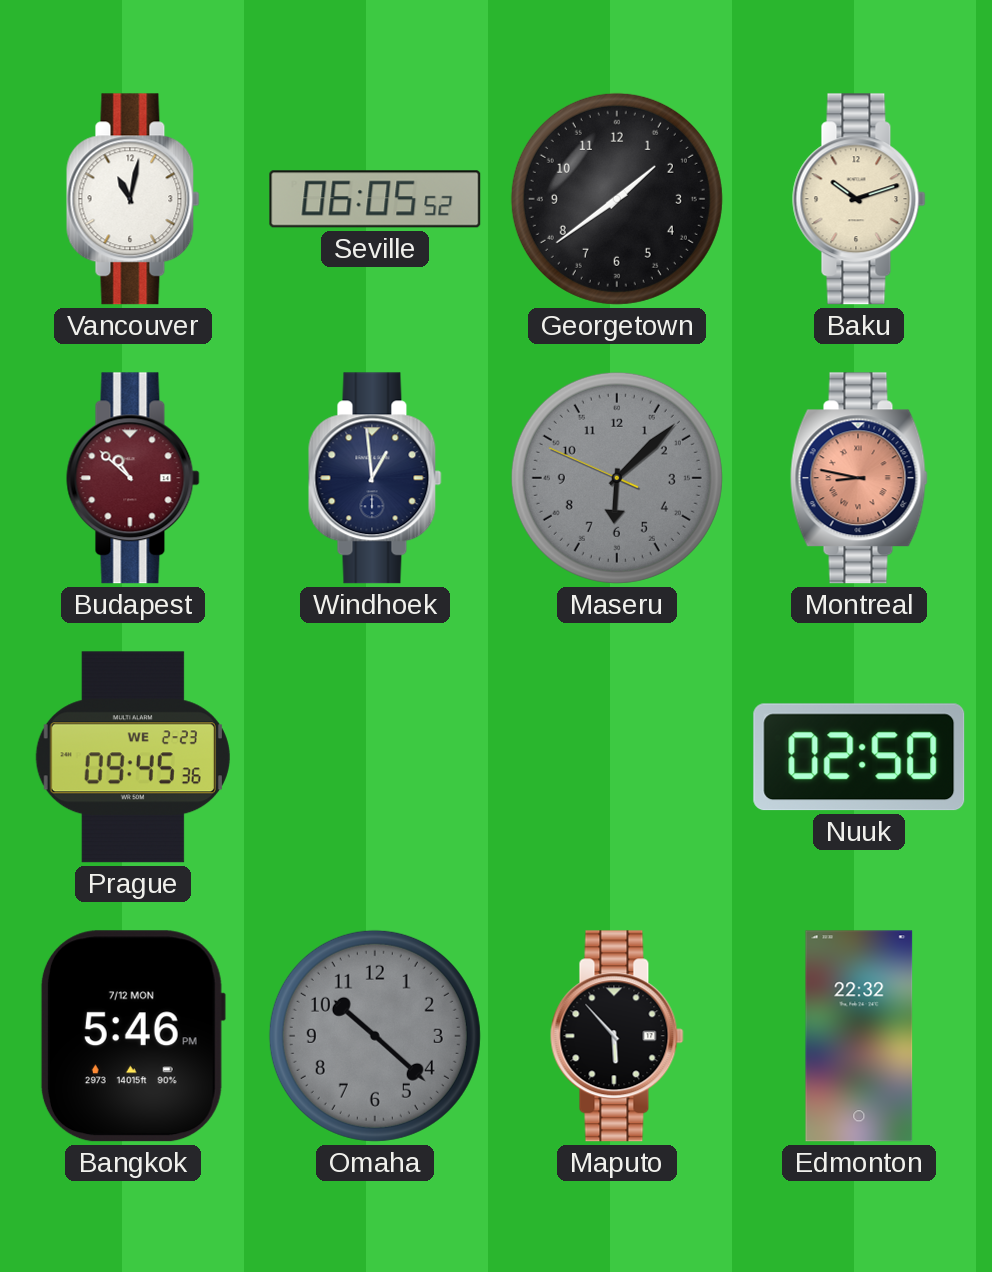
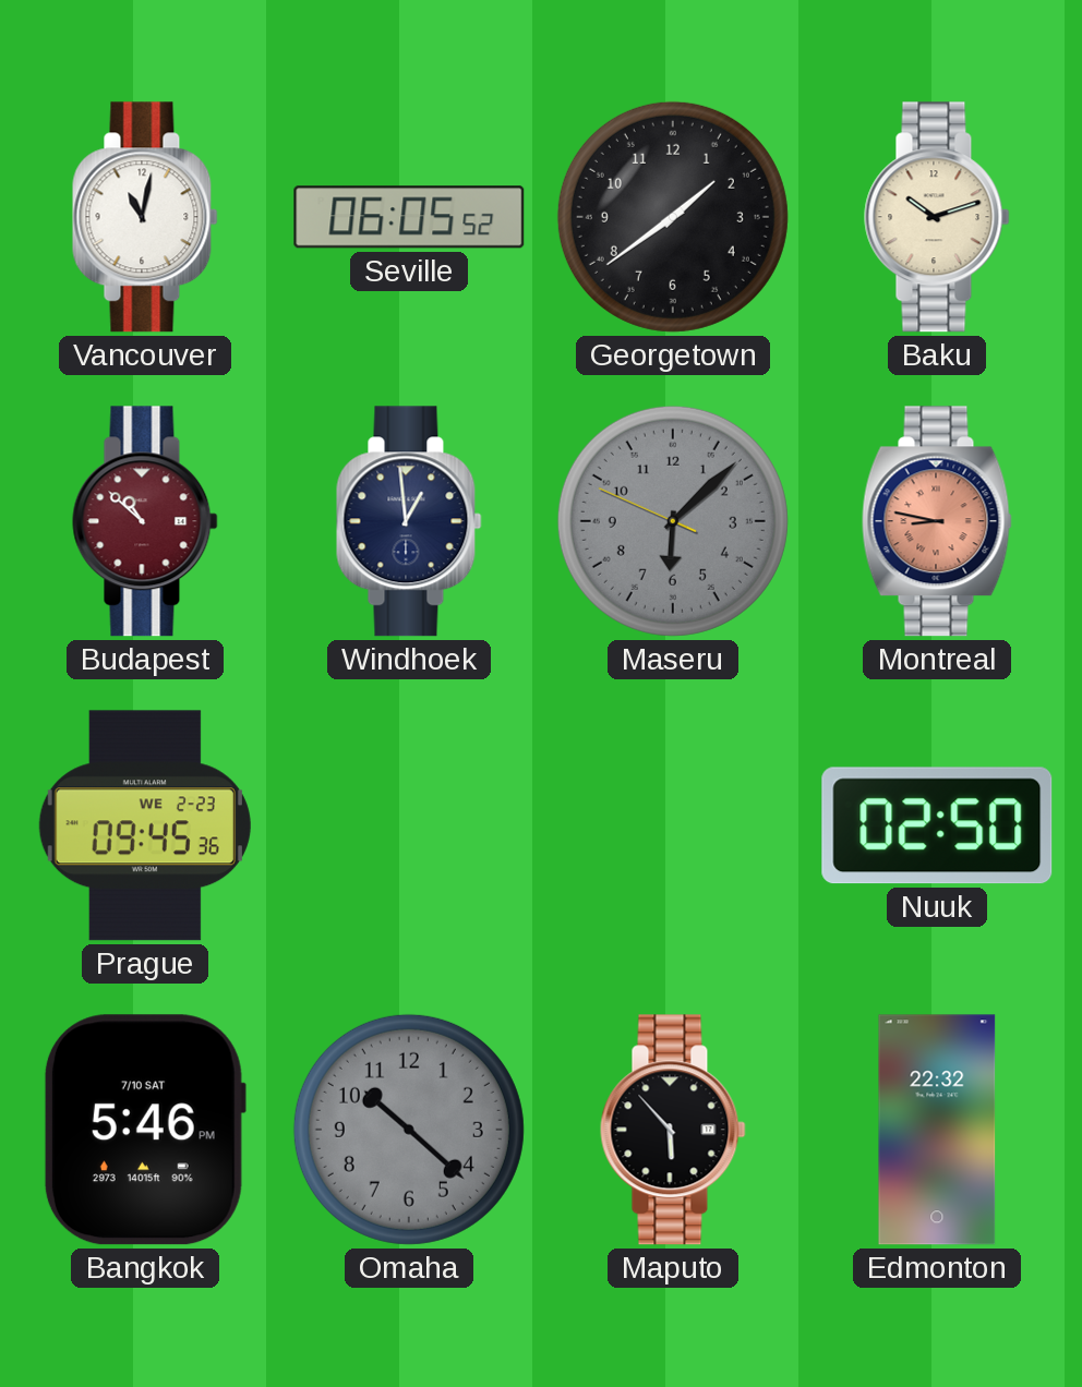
Bangkok date: 7/12 MON -> 7/10 SAT (144, 1130)
